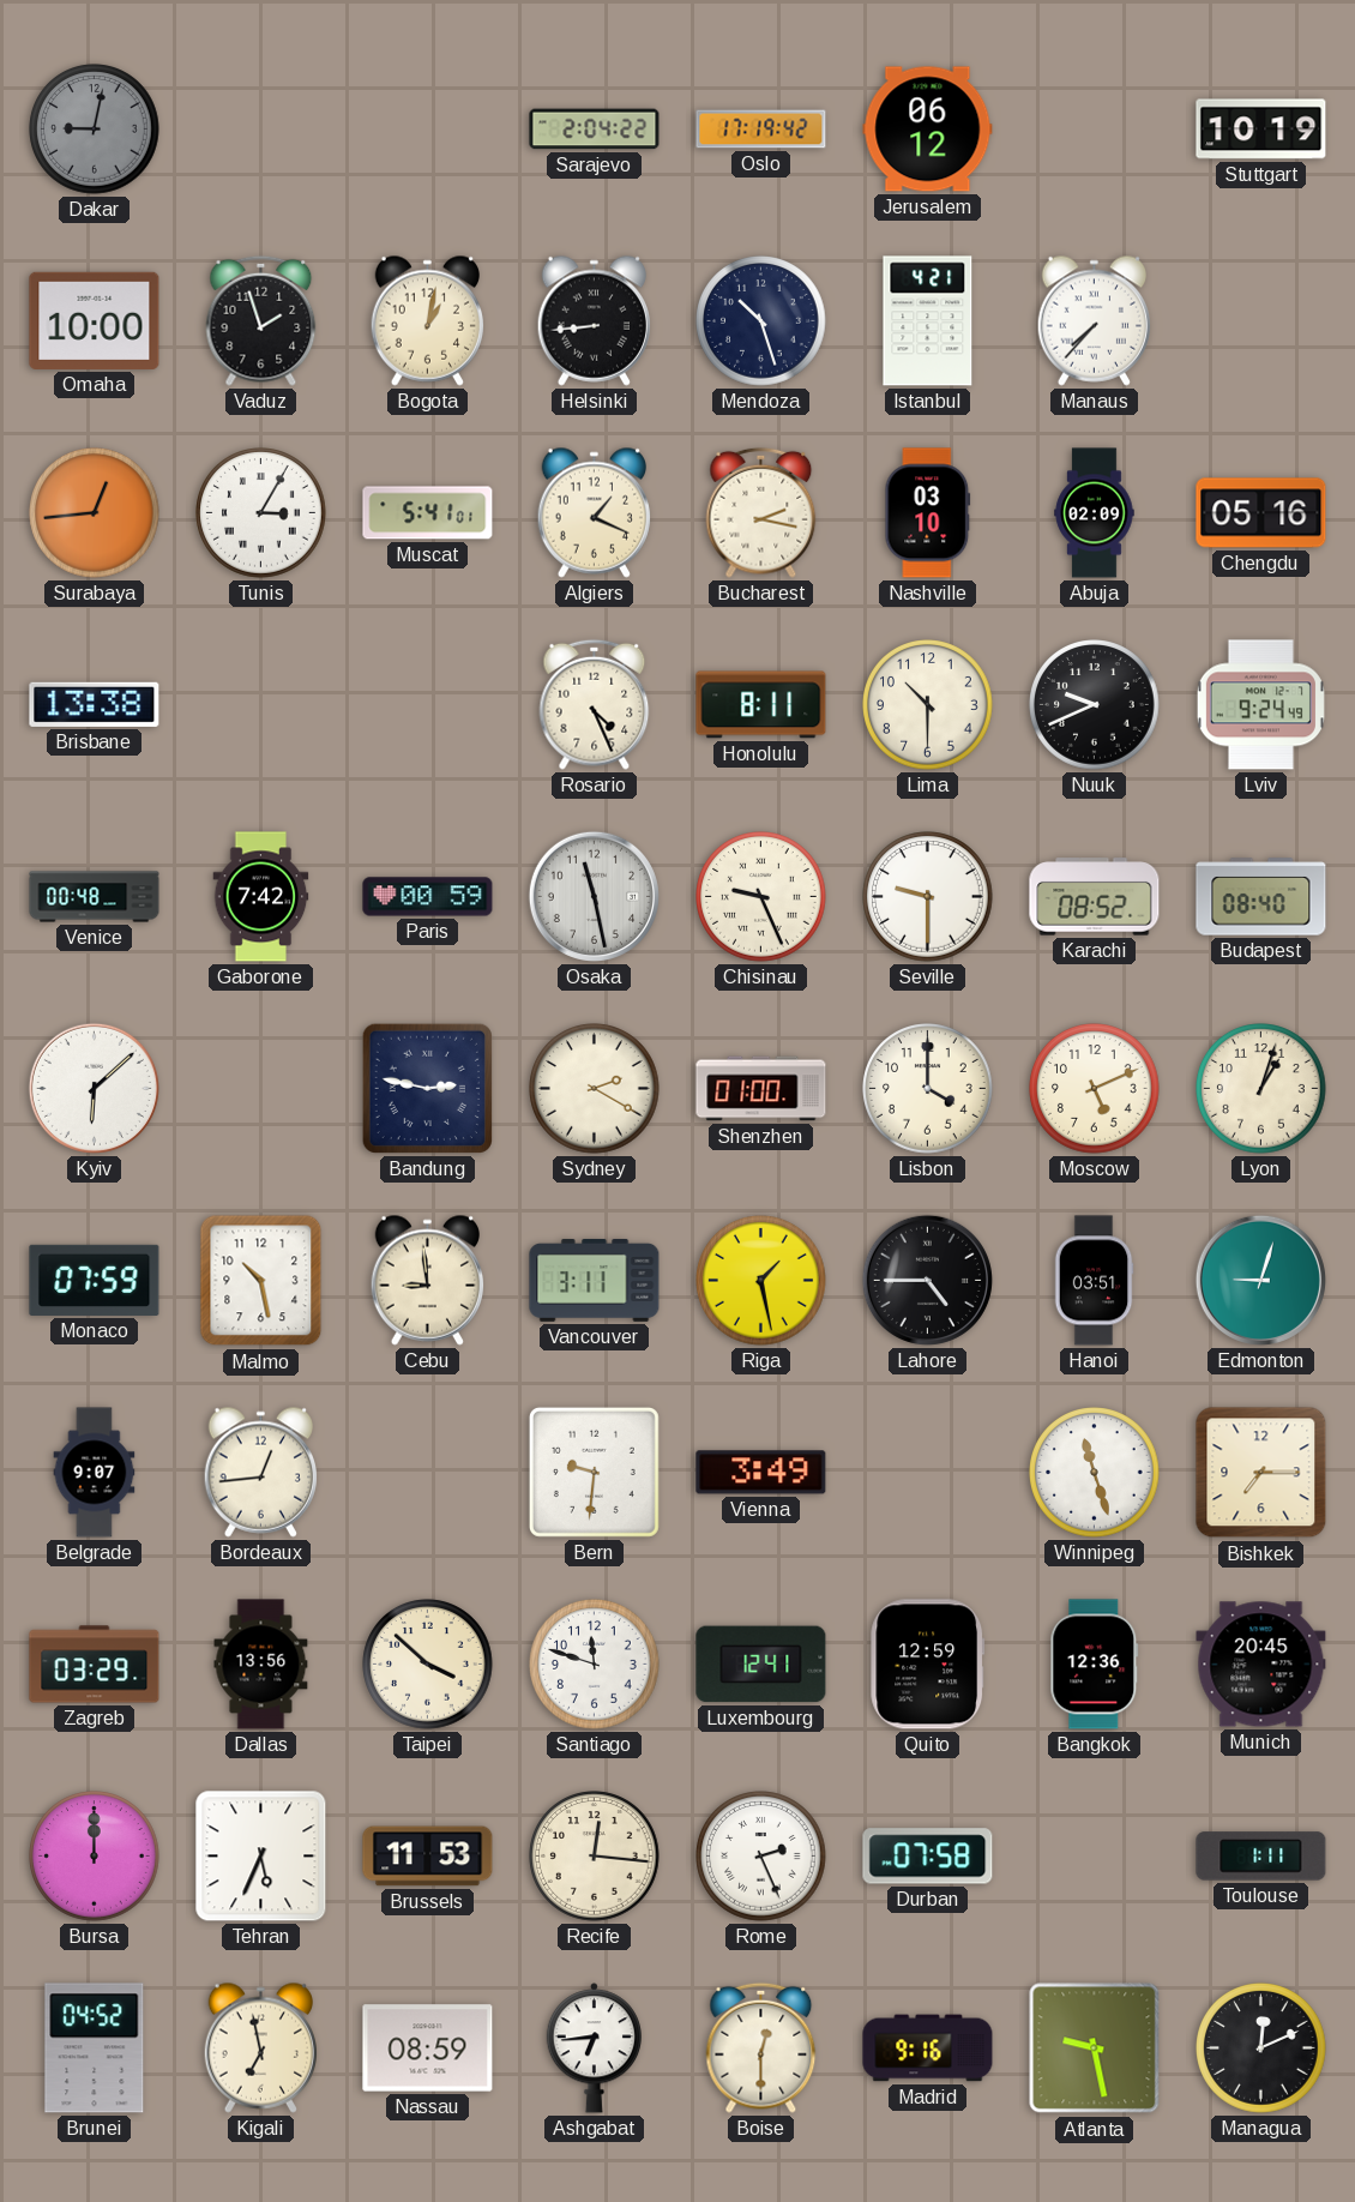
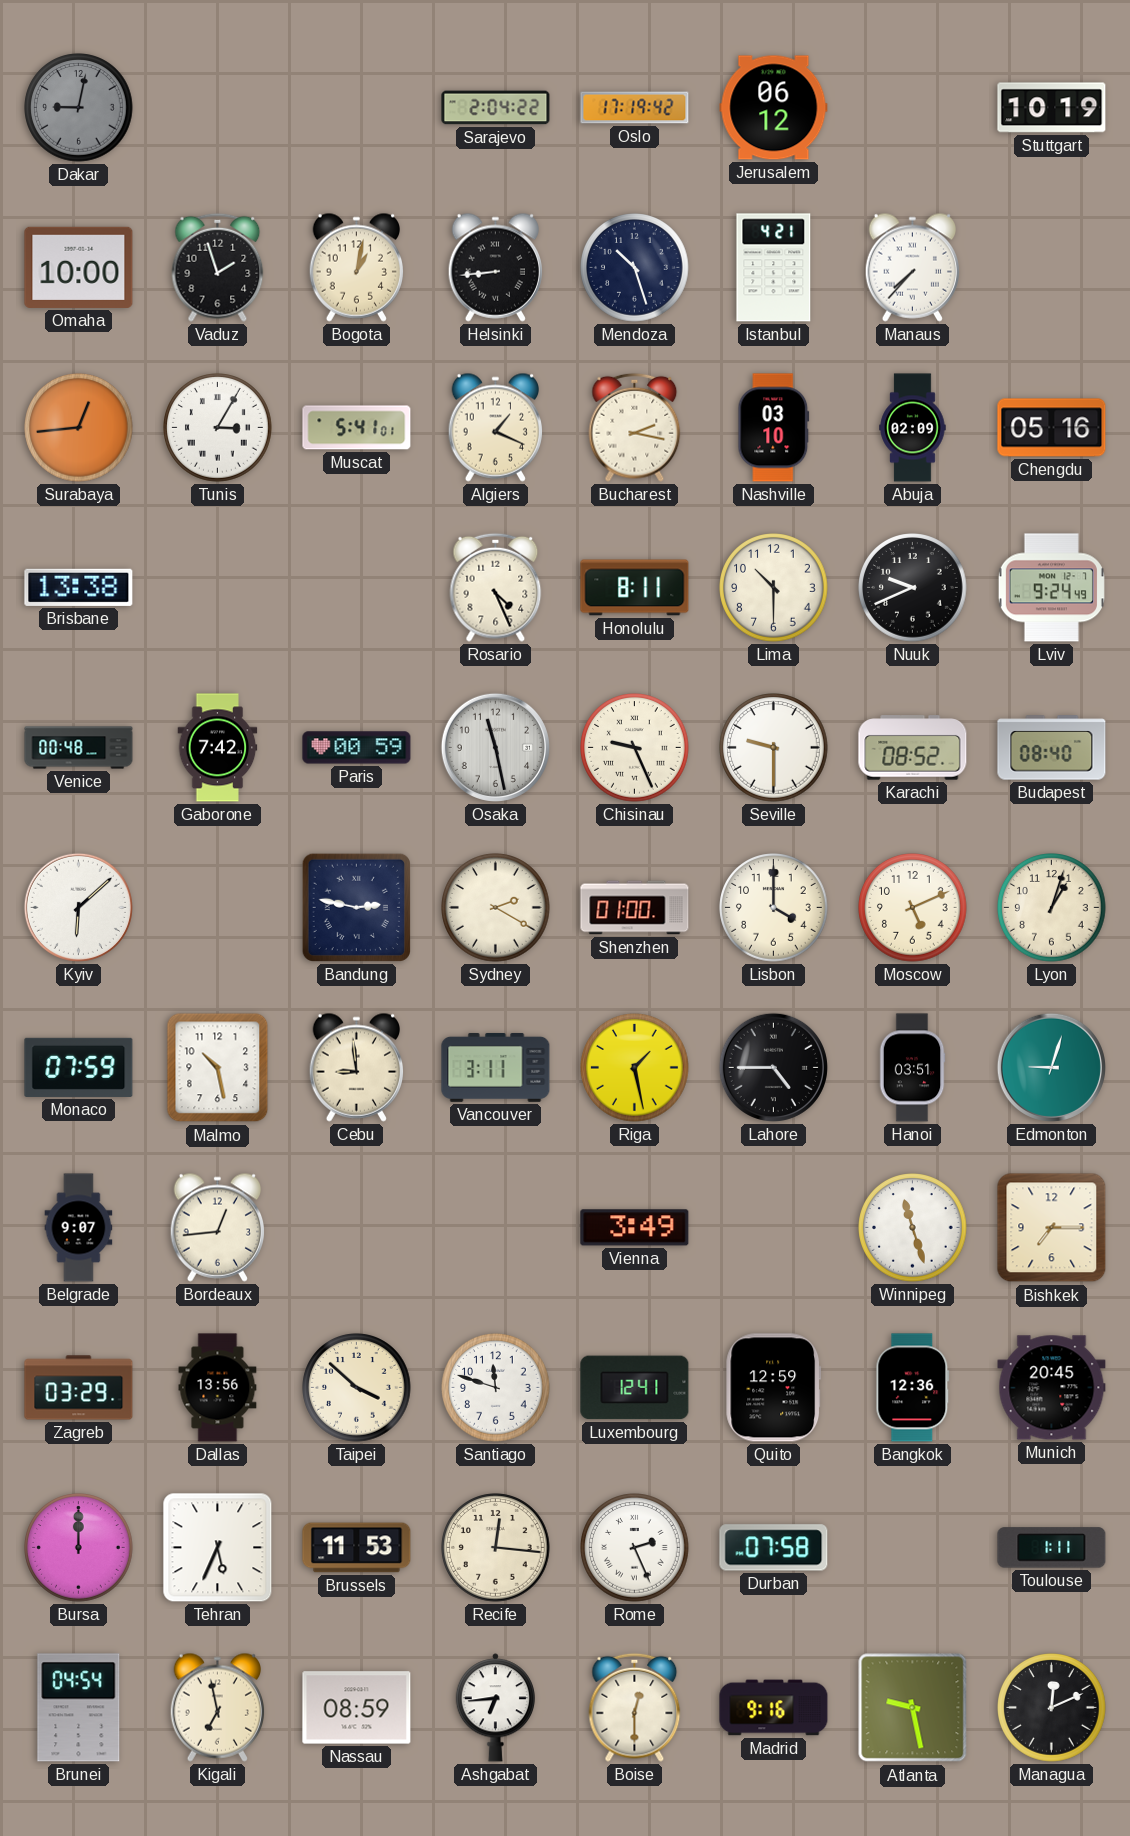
Bern: 9:31 -> none (594, 1472)
Brunei: 04:52 -> 04:54 (79, 1708)
